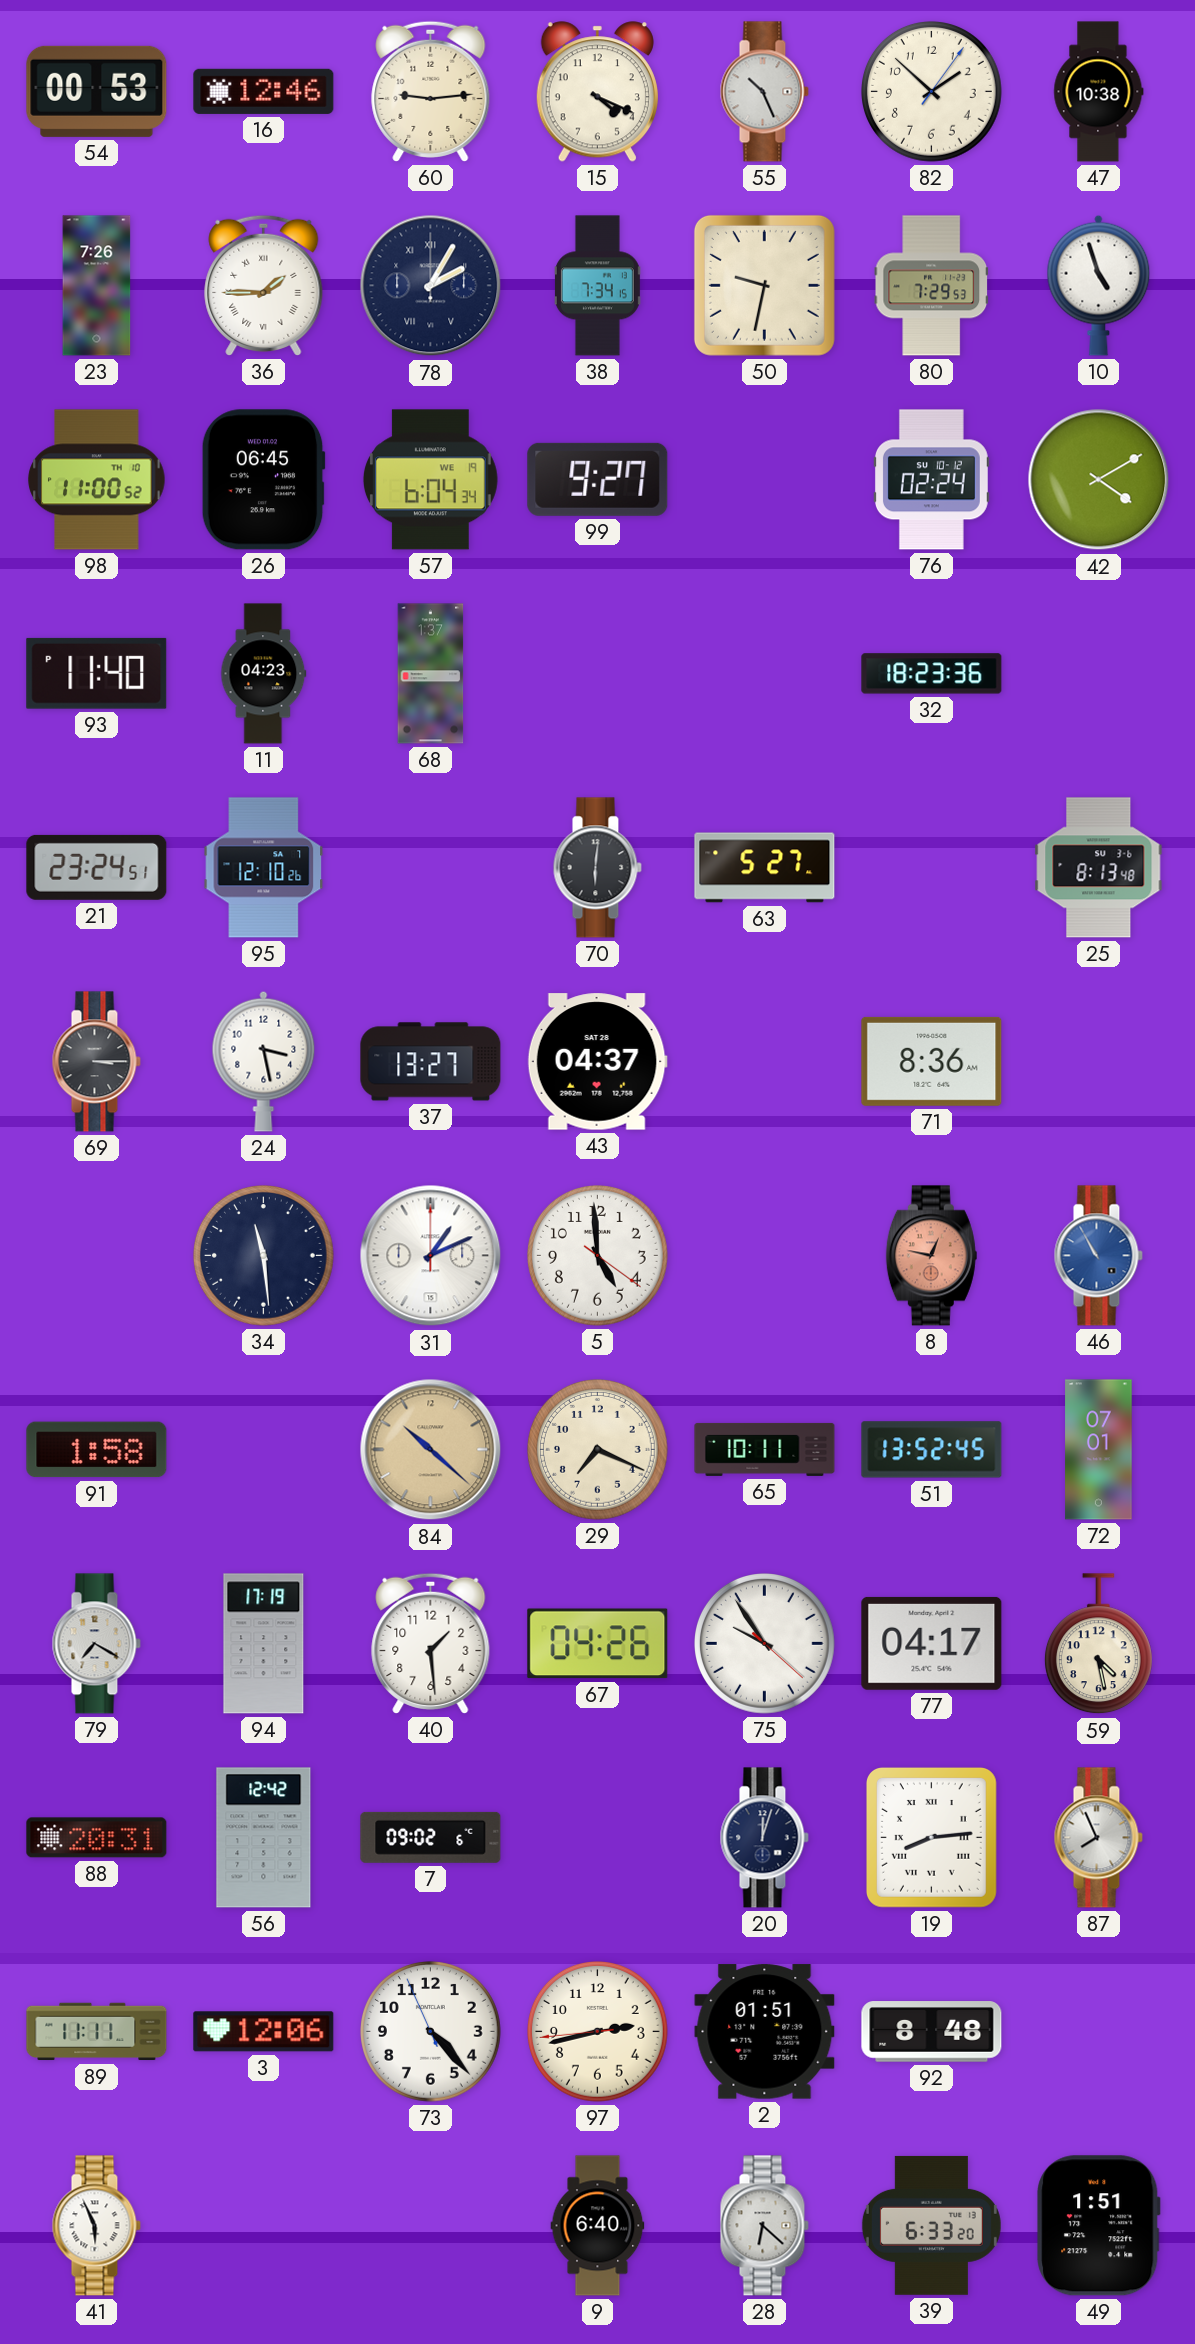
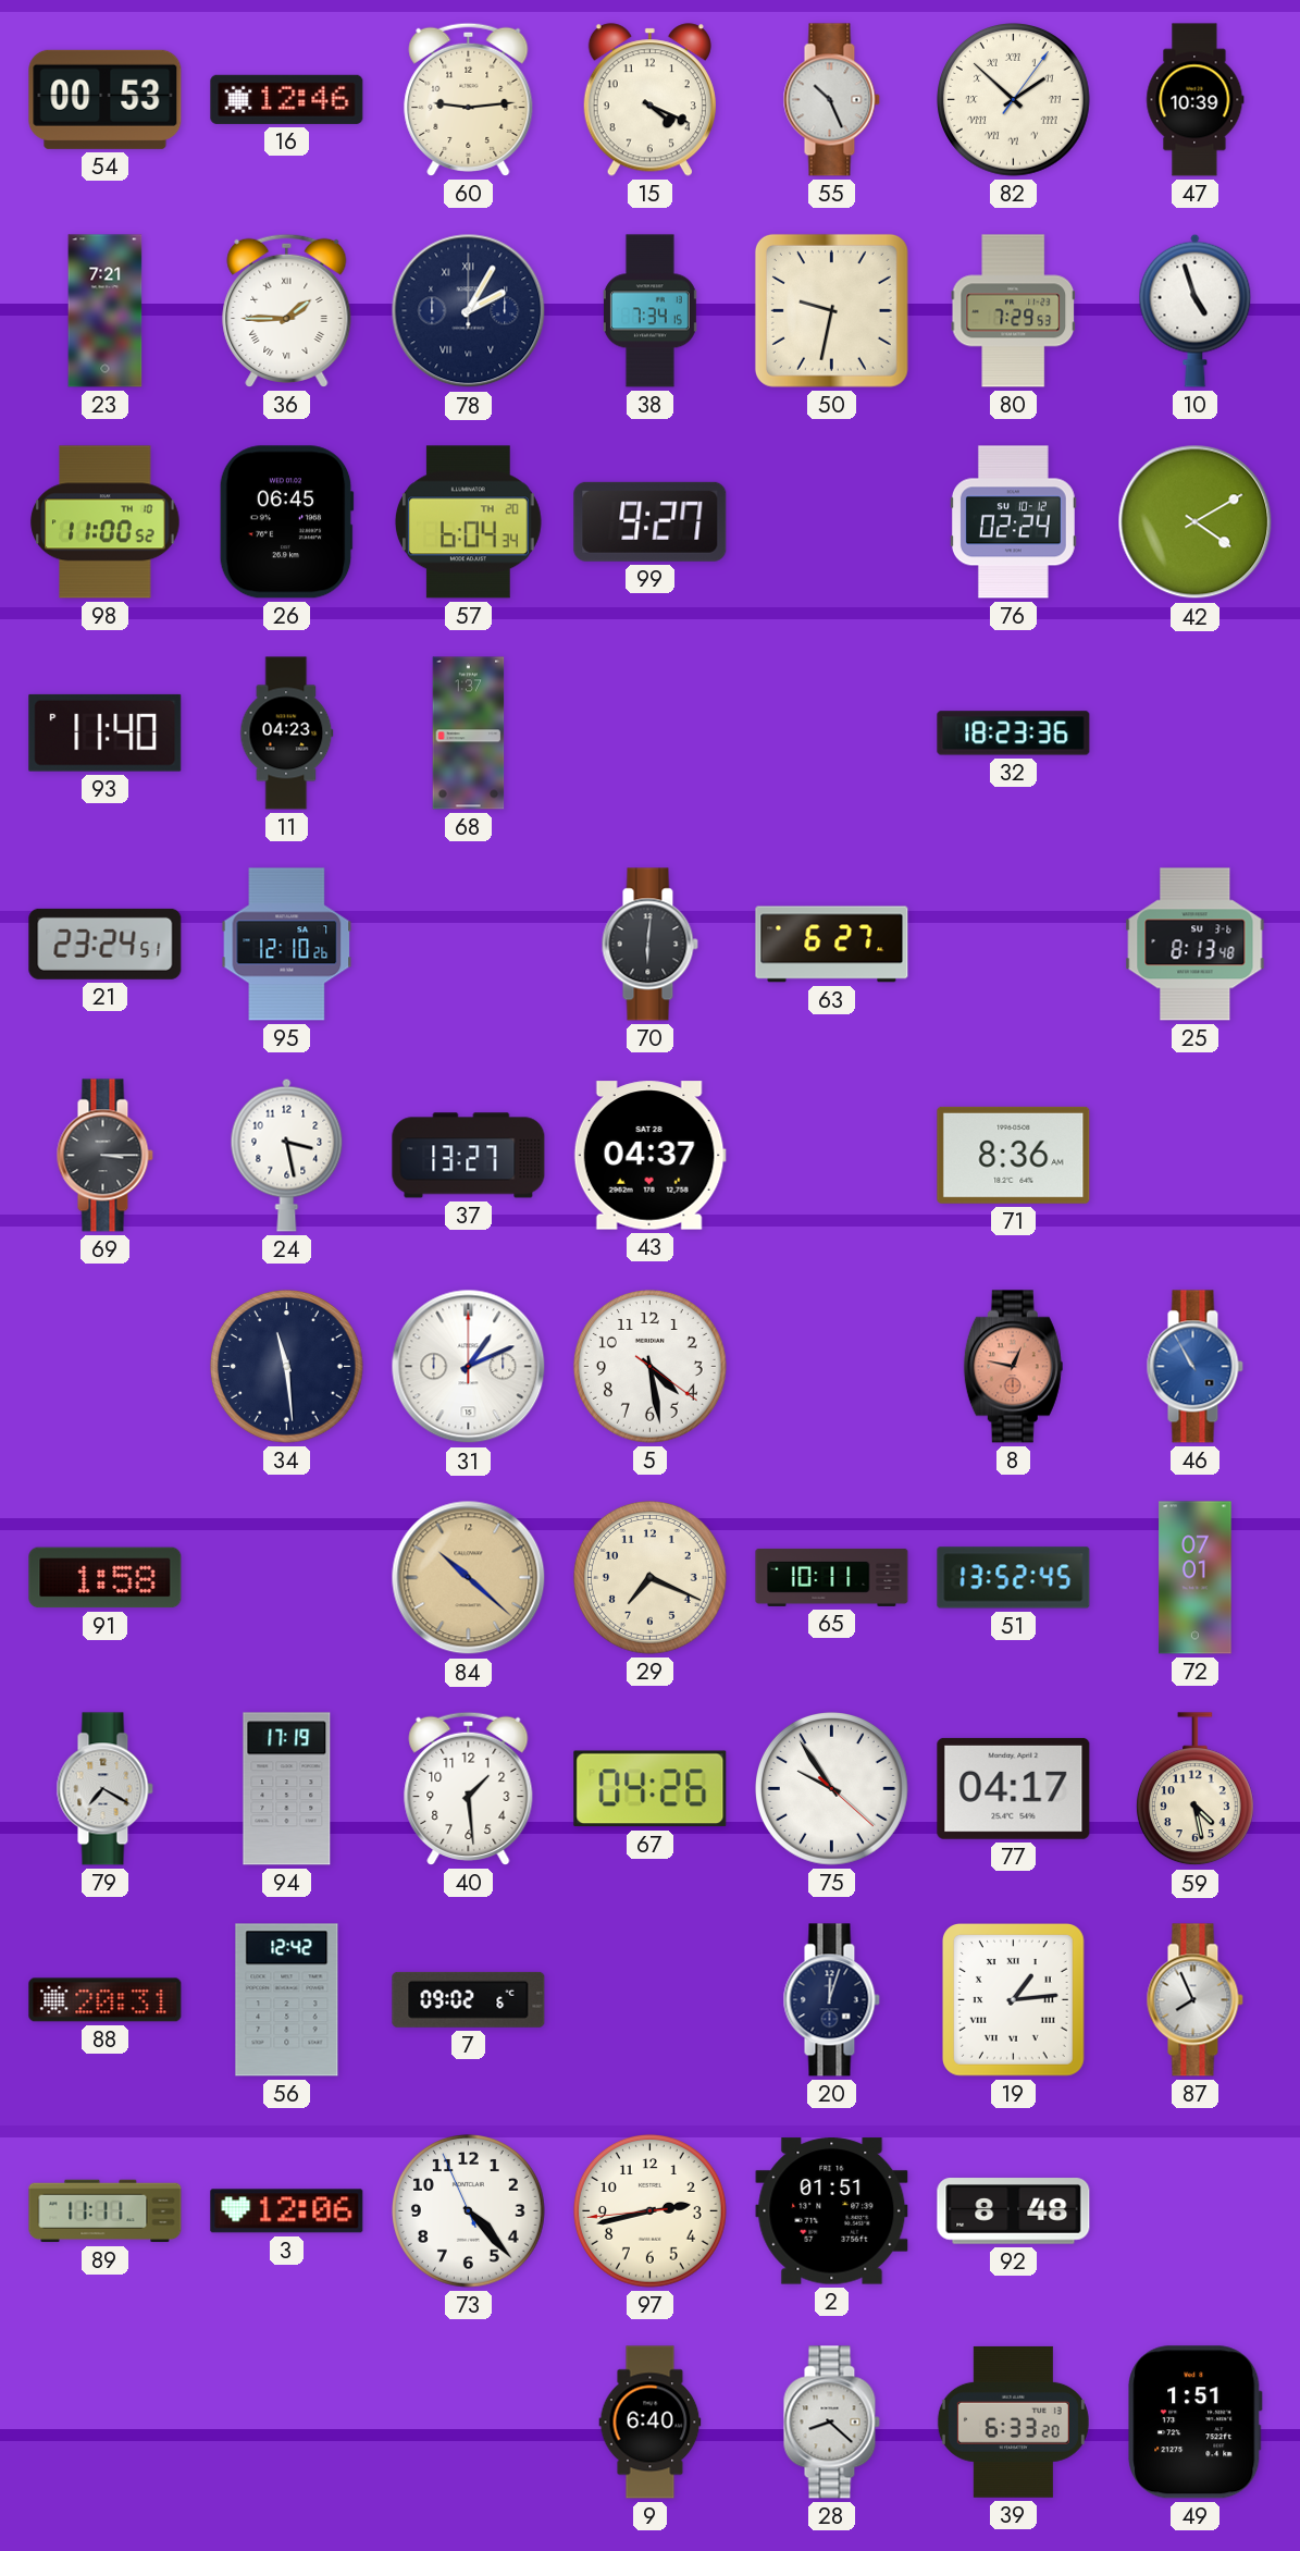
82 numerals: Arabic -> Roman (1014, 100)
47: 10:38 -> 10:39 (1196, 100)
23: 7:26 -> 7:21 (106, 311)
57 date: WE 19 -> TH 20 (468, 522)
63: 5:27 -> 6:27 (832, 945)
5: 4:59 -> 4:28 (651, 1367)
19: 8:14 -> 1:14 (1013, 1999)
41: 5:56 -> none (96, 2226)
28: 6:22 -> 8:22 (831, 2423)
